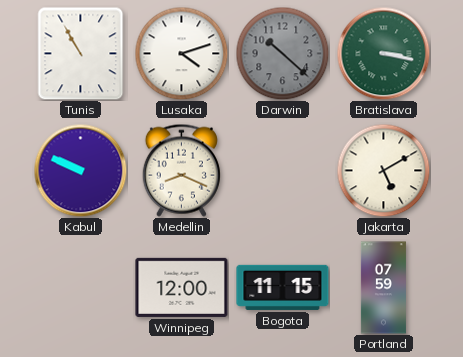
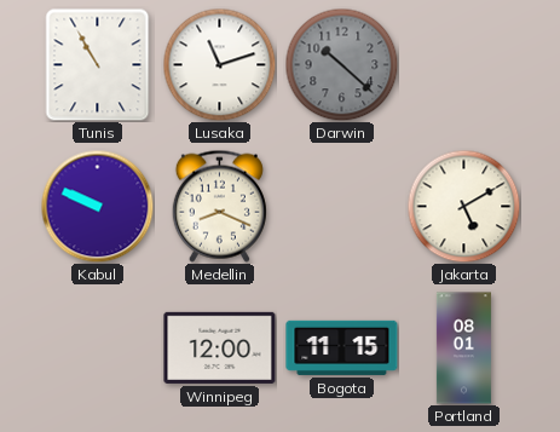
Lusaka: 4:12 -> 11:12 (219, 64)
Bratislava: 3:17 -> none (383, 53)
Portland: 07:59 -> 08:01 (463, 349)
